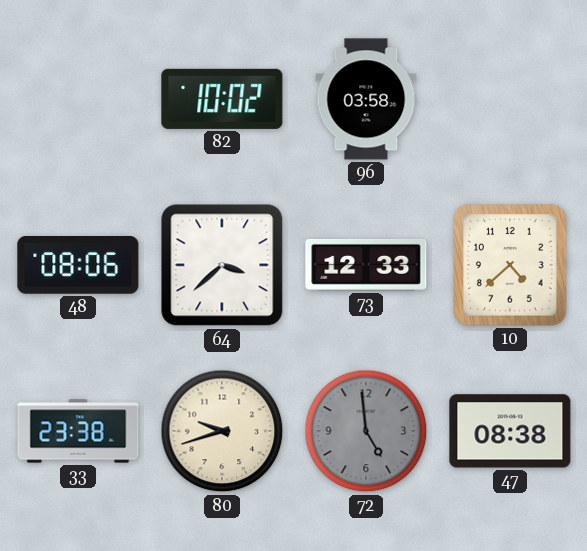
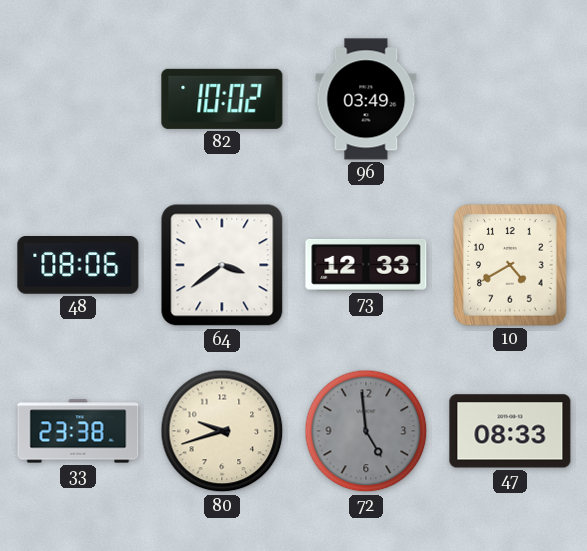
96: 03:58 -> 03:49 (366, 99)
64: 3:38 -> 3:39 (222, 265)
10: 4:38 -> 4:40 (510, 265)
47: 08:38 -> 08:33 (510, 431)
